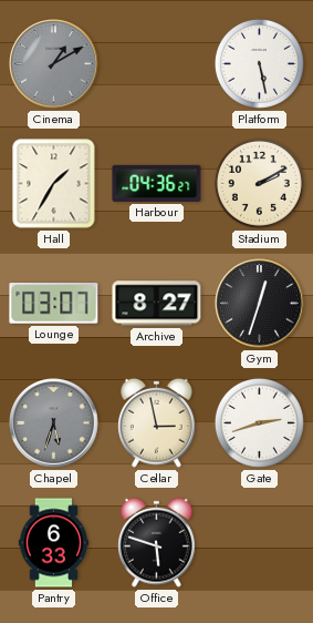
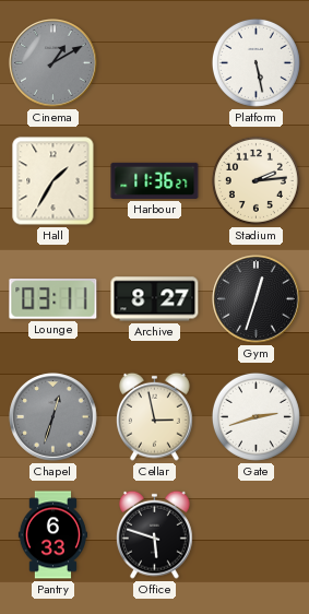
Harbour: 04:36 -> 11:36 (155, 180)
Stadium: 2:10 -> 2:14 (255, 180)
Lounge: 03:07 -> 03:11 (54, 299)
Chapel: 5:33 -> 12:33 (54, 417)
